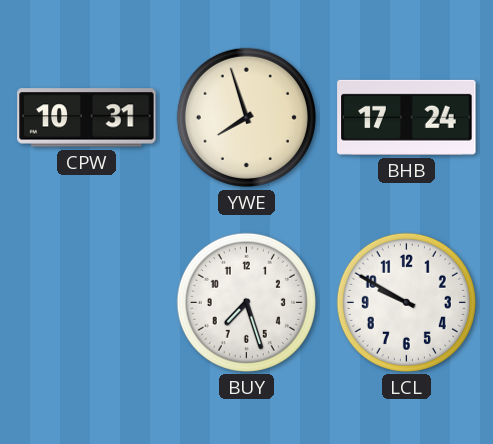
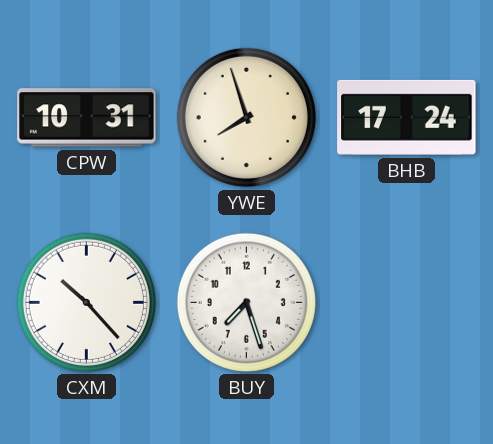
CXM: none -> 10:23 (86, 302)
LCL: 9:50 -> none (406, 302)
